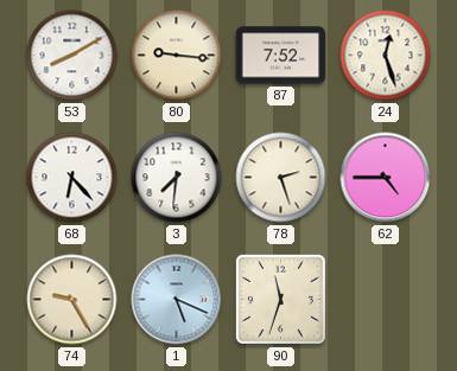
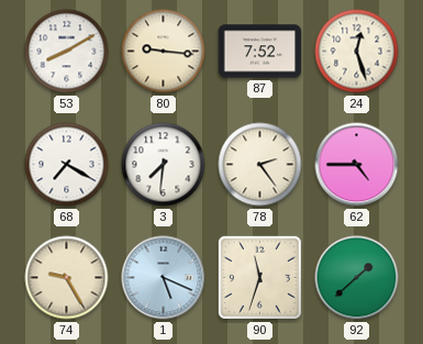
68: 6:23 -> 7:20 (67, 165)
78: 2:27 -> 2:24 (260, 165)
92: none -> 1:38 (357, 278)
